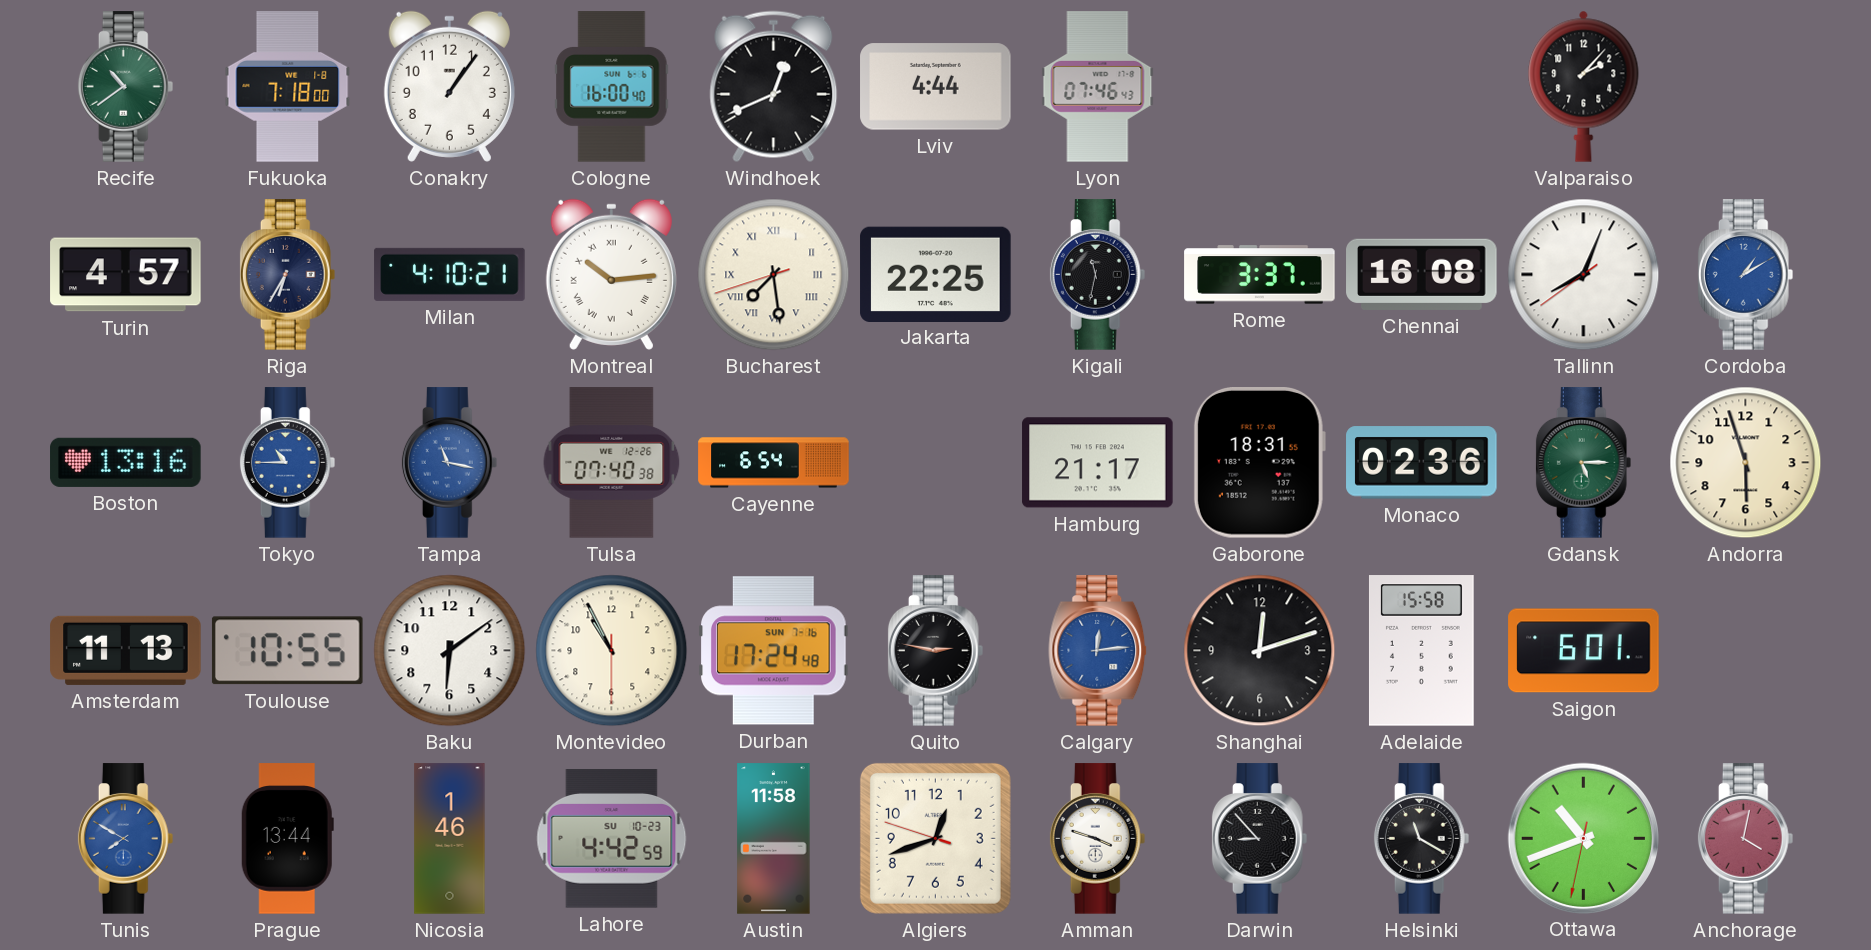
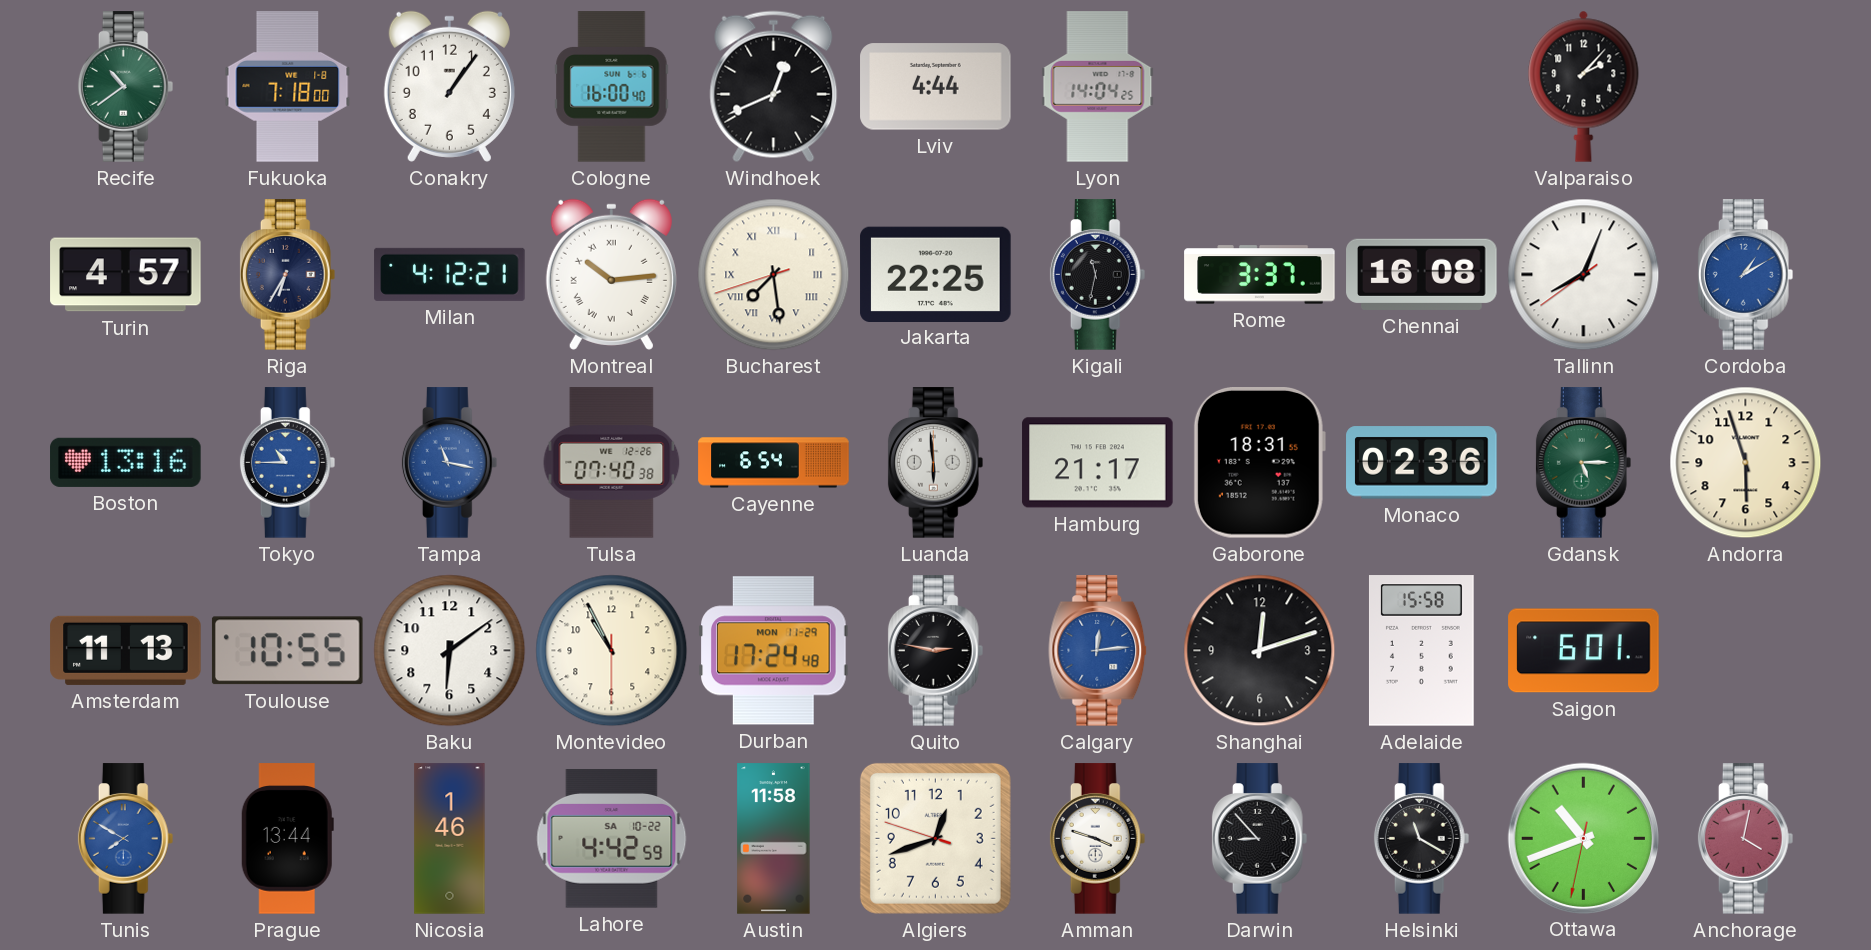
Lyon: 07:46 -> 14:04 (1098, 87)
Milan: 4:10 -> 4:12 (450, 274)
Luanda: none -> 5:59 (936, 463)
Durban date: SUN 7-16 -> MON 11-29 (774, 651)
Lahore date: SU 10-23 -> SA 10-22 (612, 839)
